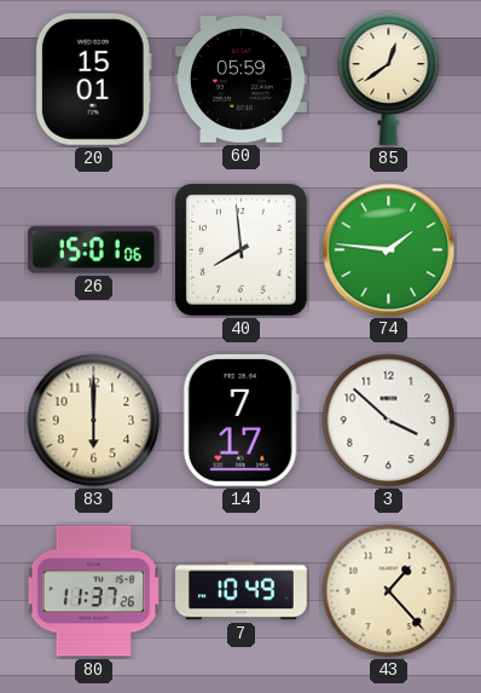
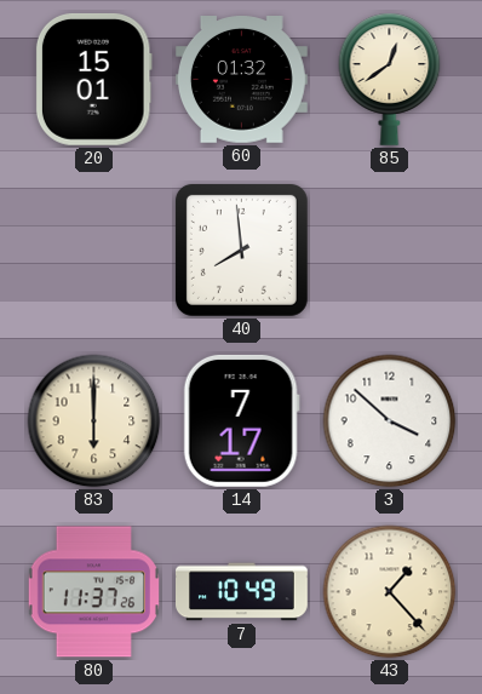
60: 05:59 -> 01:32 (241, 80)
26: 15:01 -> none (94, 250)
74: 1:46 -> none (389, 250)
